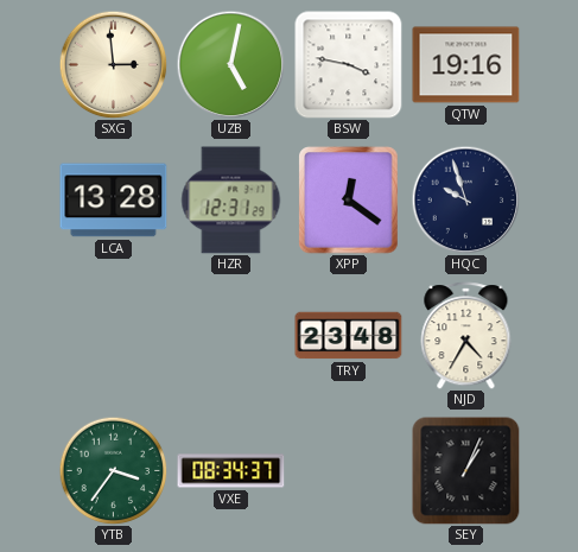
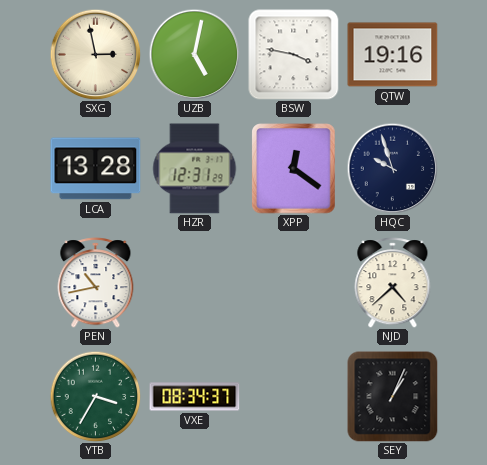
SXG: 2:59 -> 2:58 (95, 54)
PEN: none -> 10:43 (96, 283)
TRY: 23:48 -> none (349, 336)
NJD: 4:35 -> 4:38 (393, 283)
YTB: 3:36 -> 3:35 (95, 396)
